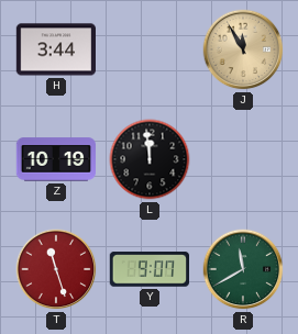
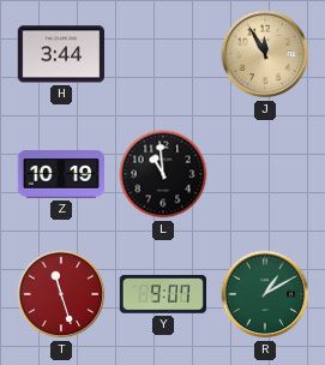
L: 11:59 -> 10:59 (163, 174)
R: 11:40 -> 1:10 (265, 294)
